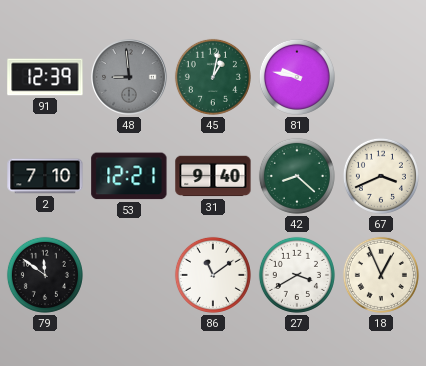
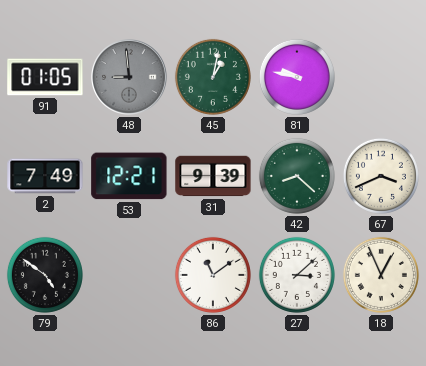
91: 12:39 -> 01:05 (45, 77)
2: 7:10 -> 7:49 (45, 176)
31: 9:40 -> 9:39 (213, 176)
79: 11:51 -> 4:51 (45, 275)
27: 3:40 -> 3:08 (297, 275)
